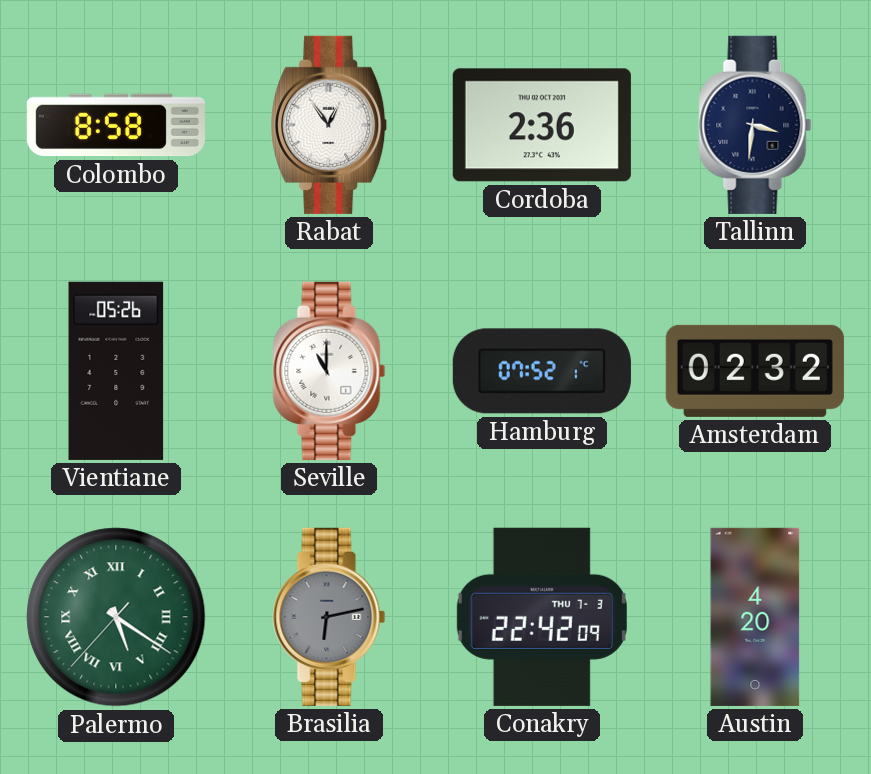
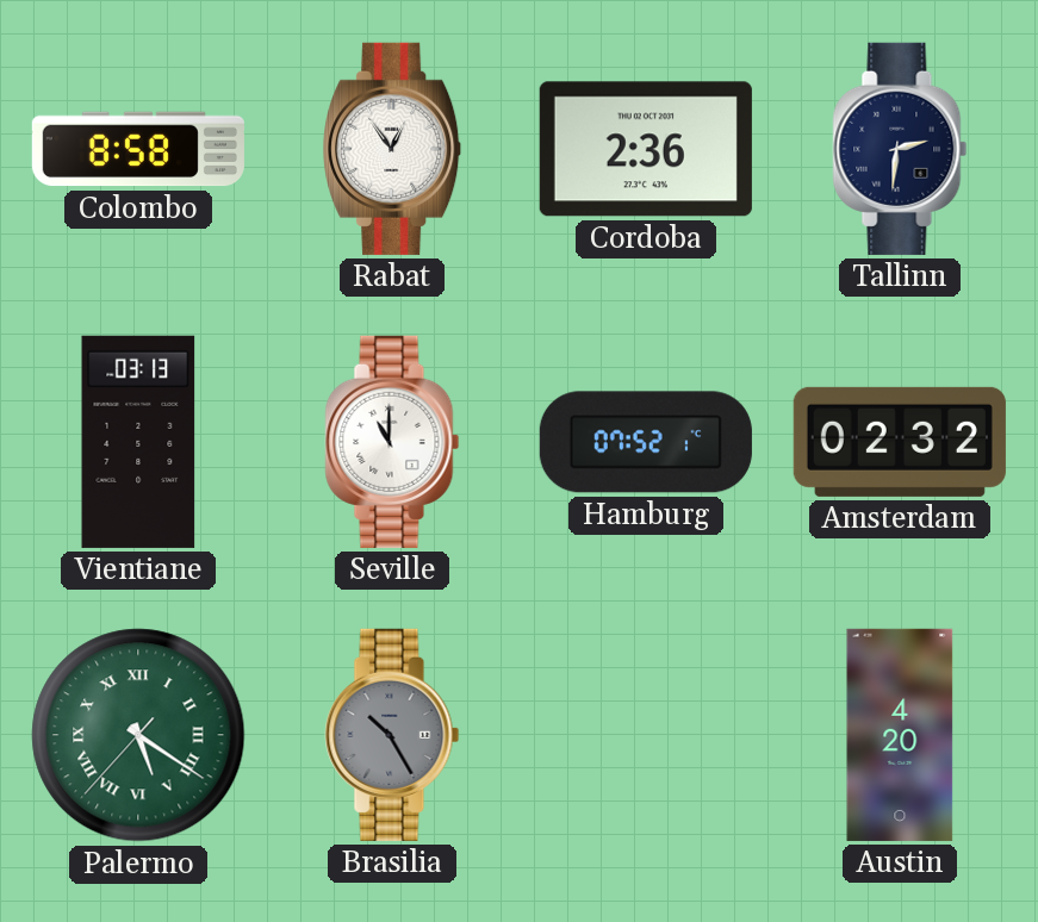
Tallinn: 3:31 -> 2:31 (900, 149)
Vientiane: 05:26 -> 03:13 (138, 442)
Brasilia: 6:13 -> 10:25 (392, 735)
Conakry: 22:42 -> none (542, 617)
